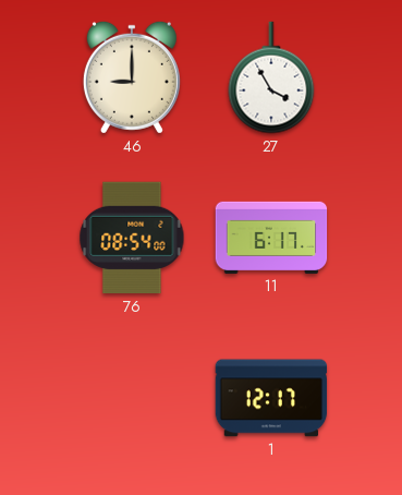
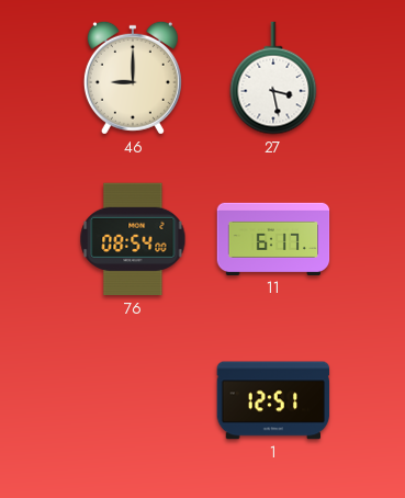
27: 3:55 -> 3:28 (273, 78)
1: 12:17 -> 12:51 (273, 400)
